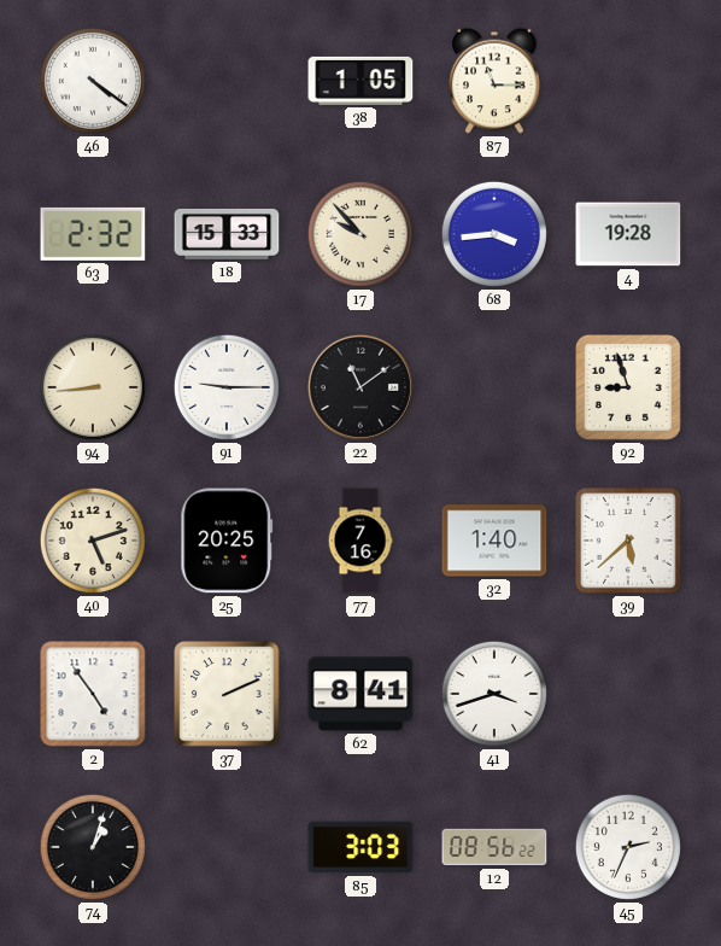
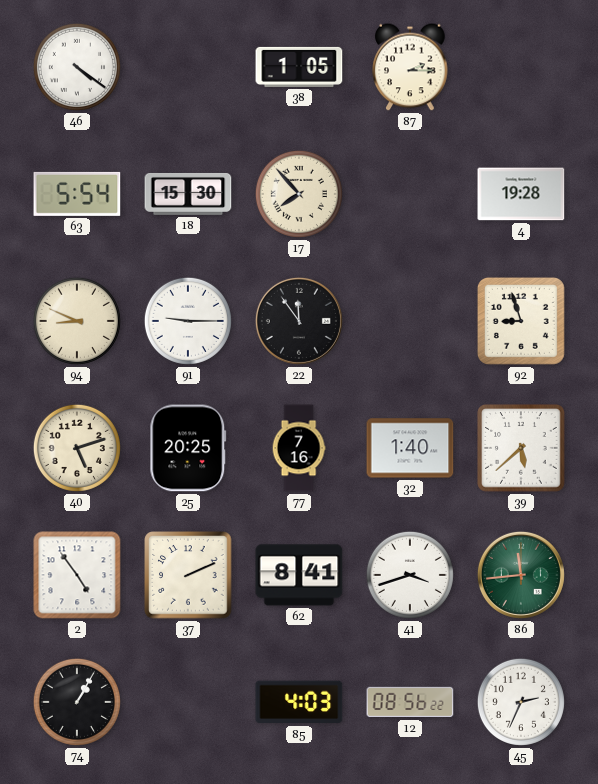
87: 11:15 -> 2:15 (410, 67)
63: 2:32 -> 5:54 (77, 194)
18: 15:33 -> 15:30 (188, 194)
17: 9:53 -> 7:53 (299, 194)
68: 3:44 -> none (494, 234)
94: 8:44 -> 8:49 (77, 321)
22: 11:09 -> 11:54 (299, 321)
86: none -> 11:44 (521, 575)
74: 1:03 -> 1:05 (77, 702)
85: 3:03 -> 4:03 (299, 702)
